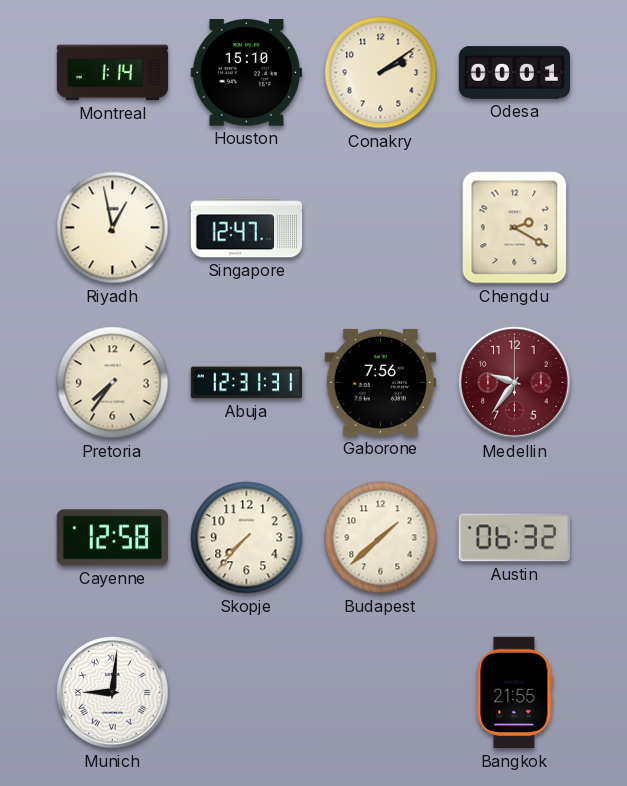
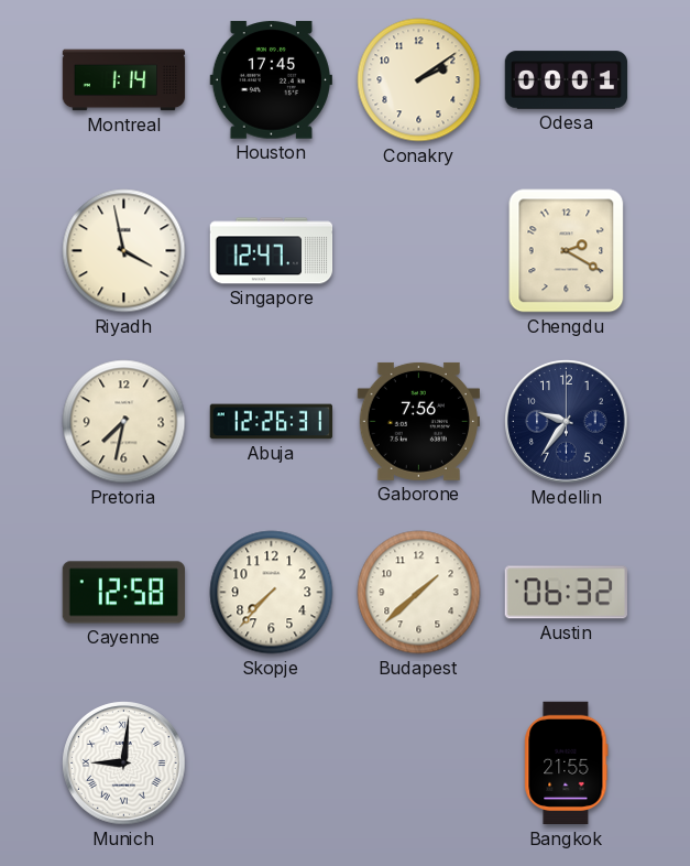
Houston: 15:10 -> 17:45 (271, 80)
Riyadh: 12:58 -> 3:58 (124, 251)
Pretoria: 7:36 -> 7:32 (124, 422)
Abuja: 12:31 -> 12:26 (272, 422)
Medellin dial: burgundy -> navy (567, 422)
